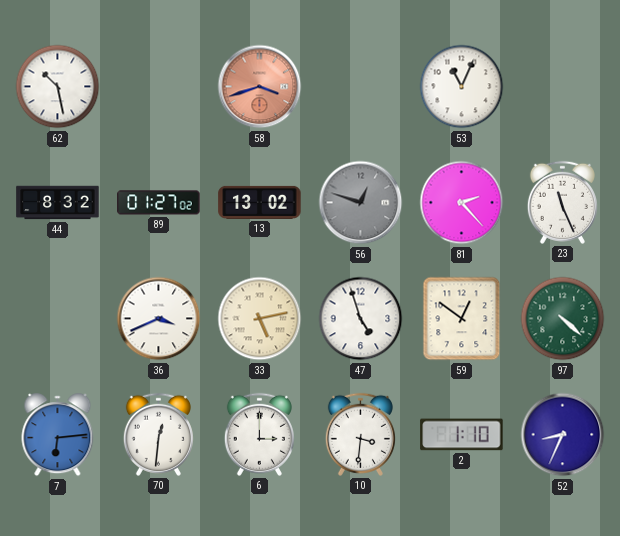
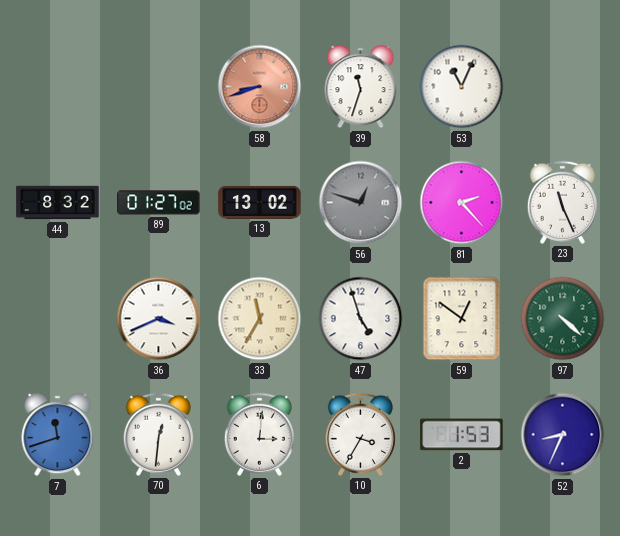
62: 10:28 -> none (58, 87)
58: 3:42 -> 8:42 (260, 87)
39: none -> 11:33 (361, 87)
33: 5:13 -> 11:35 (260, 319)
7: 6:14 -> 11:42 (58, 435)
6: 3:00 -> 3:01 (259, 434)
10: 3:31 -> 3:35 (360, 434)
2: 1:10 -> 1:53 (462, 435)
